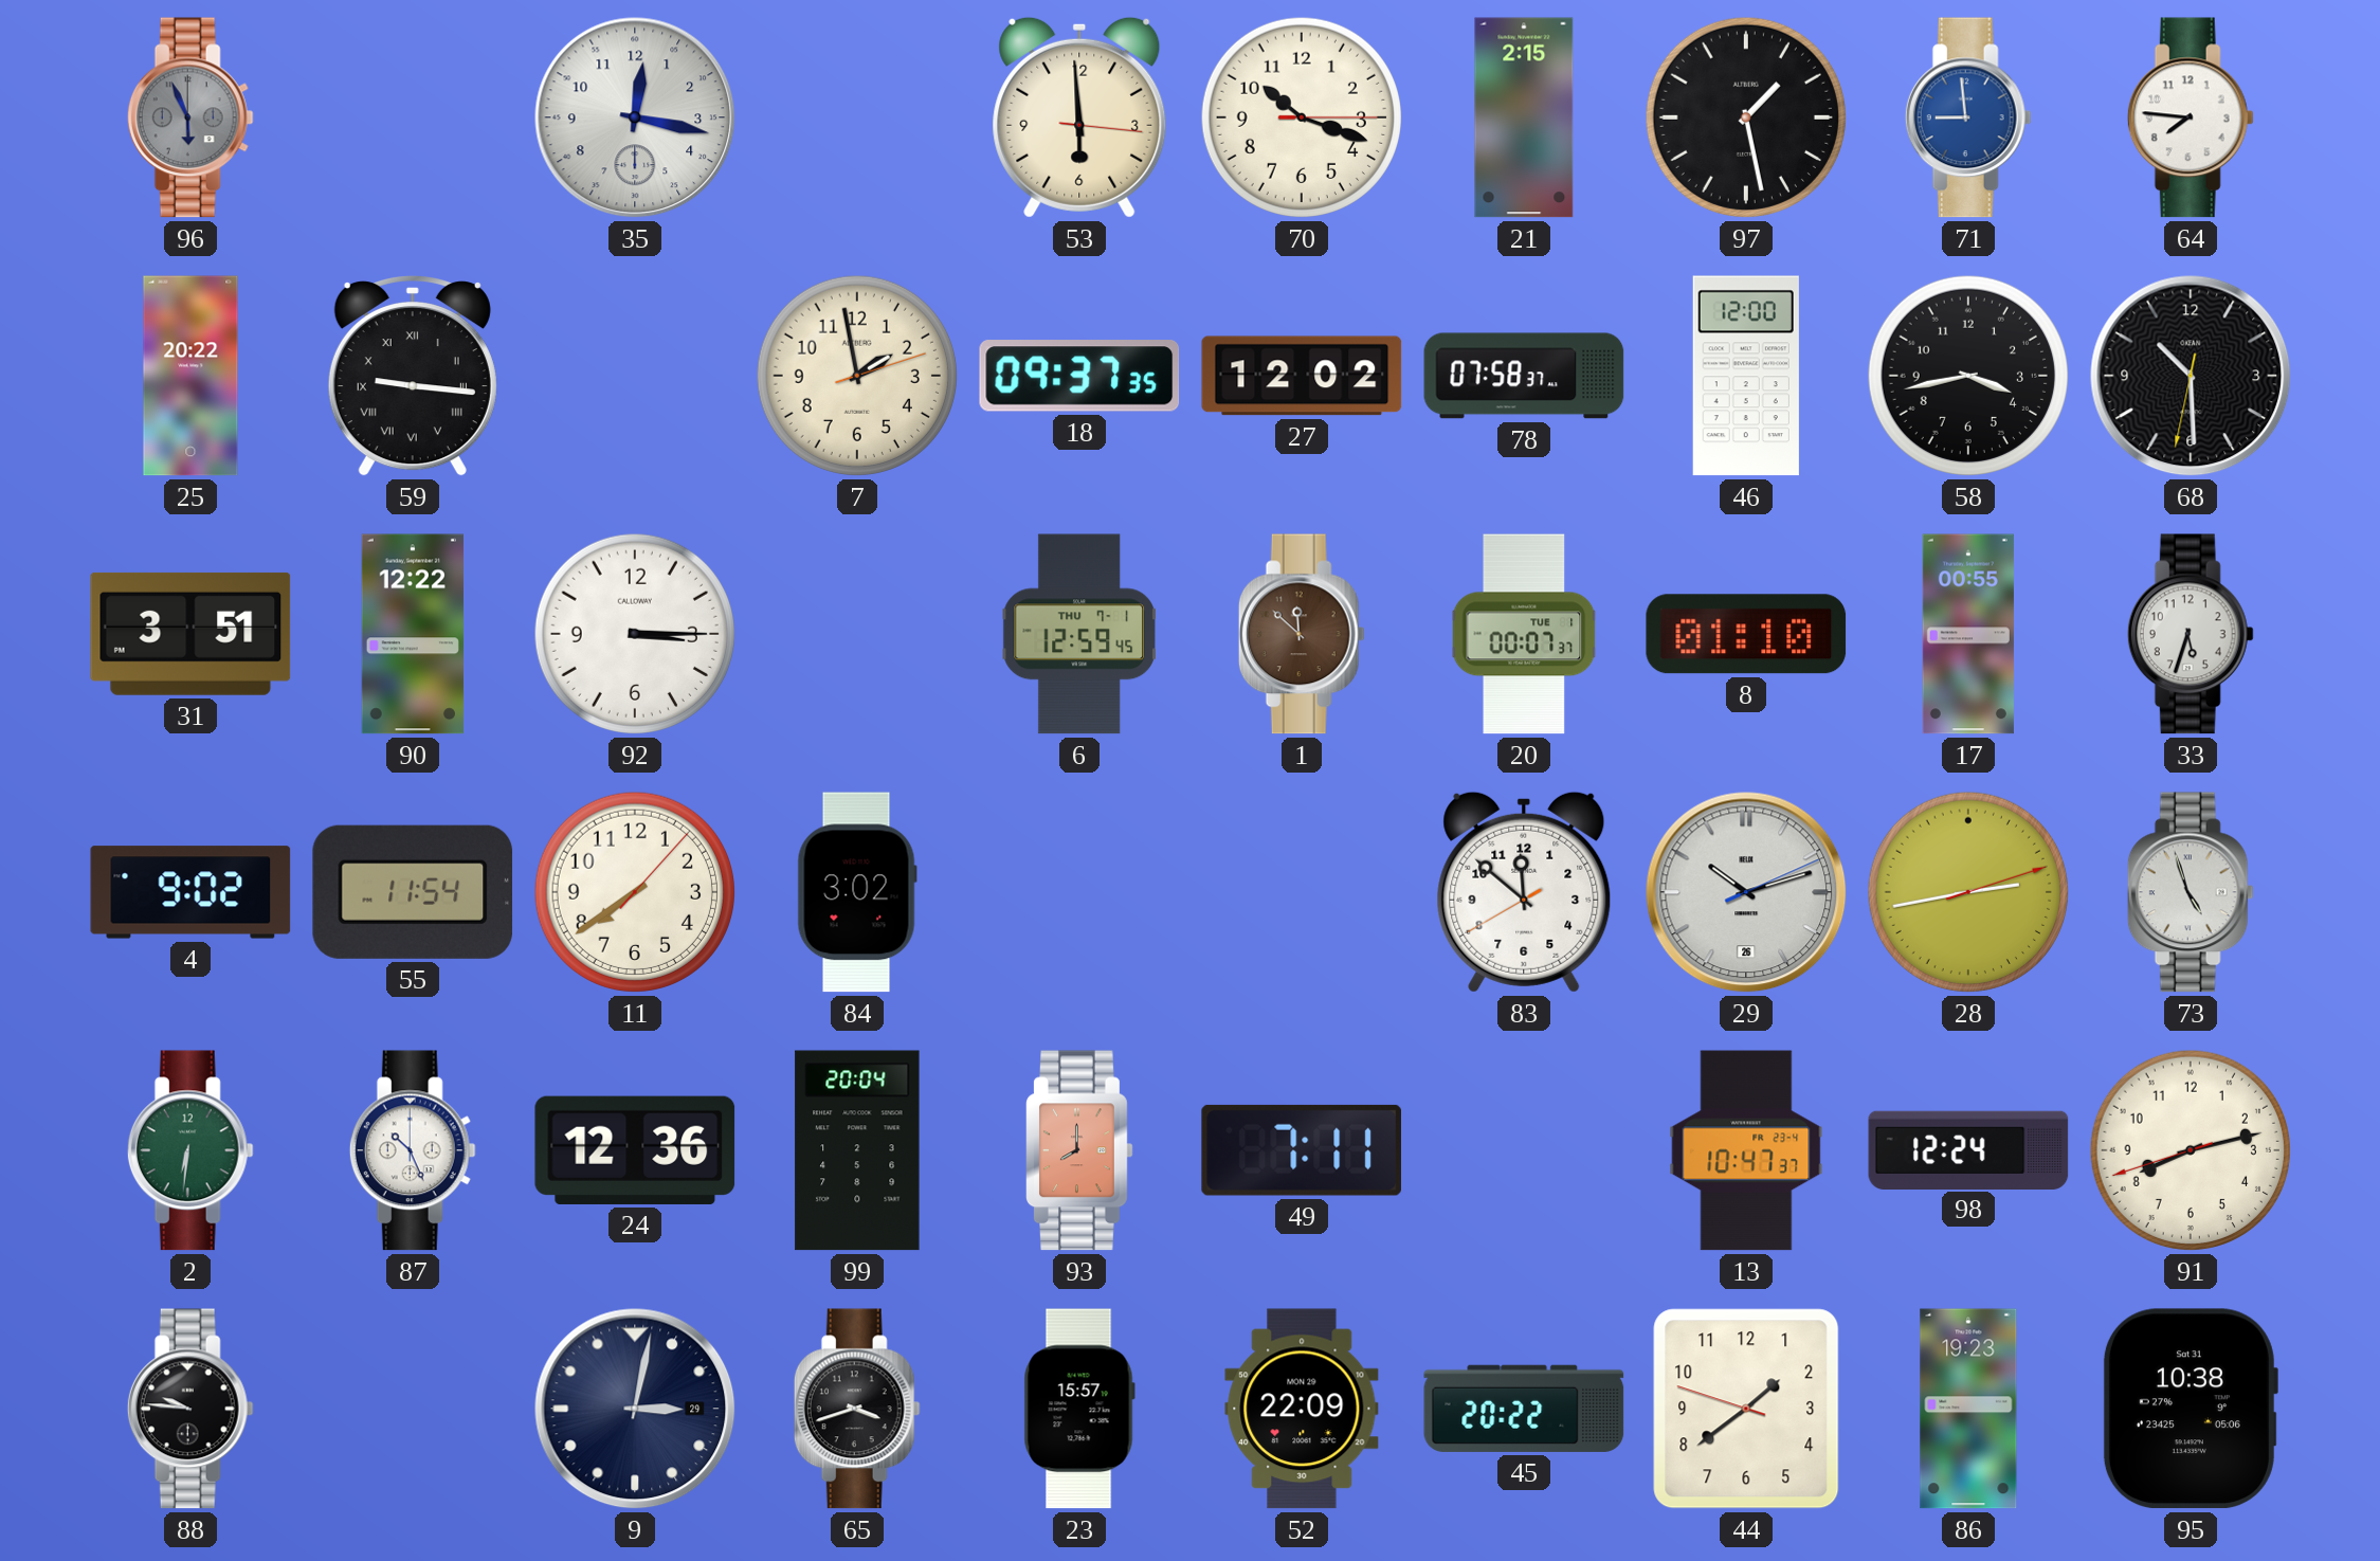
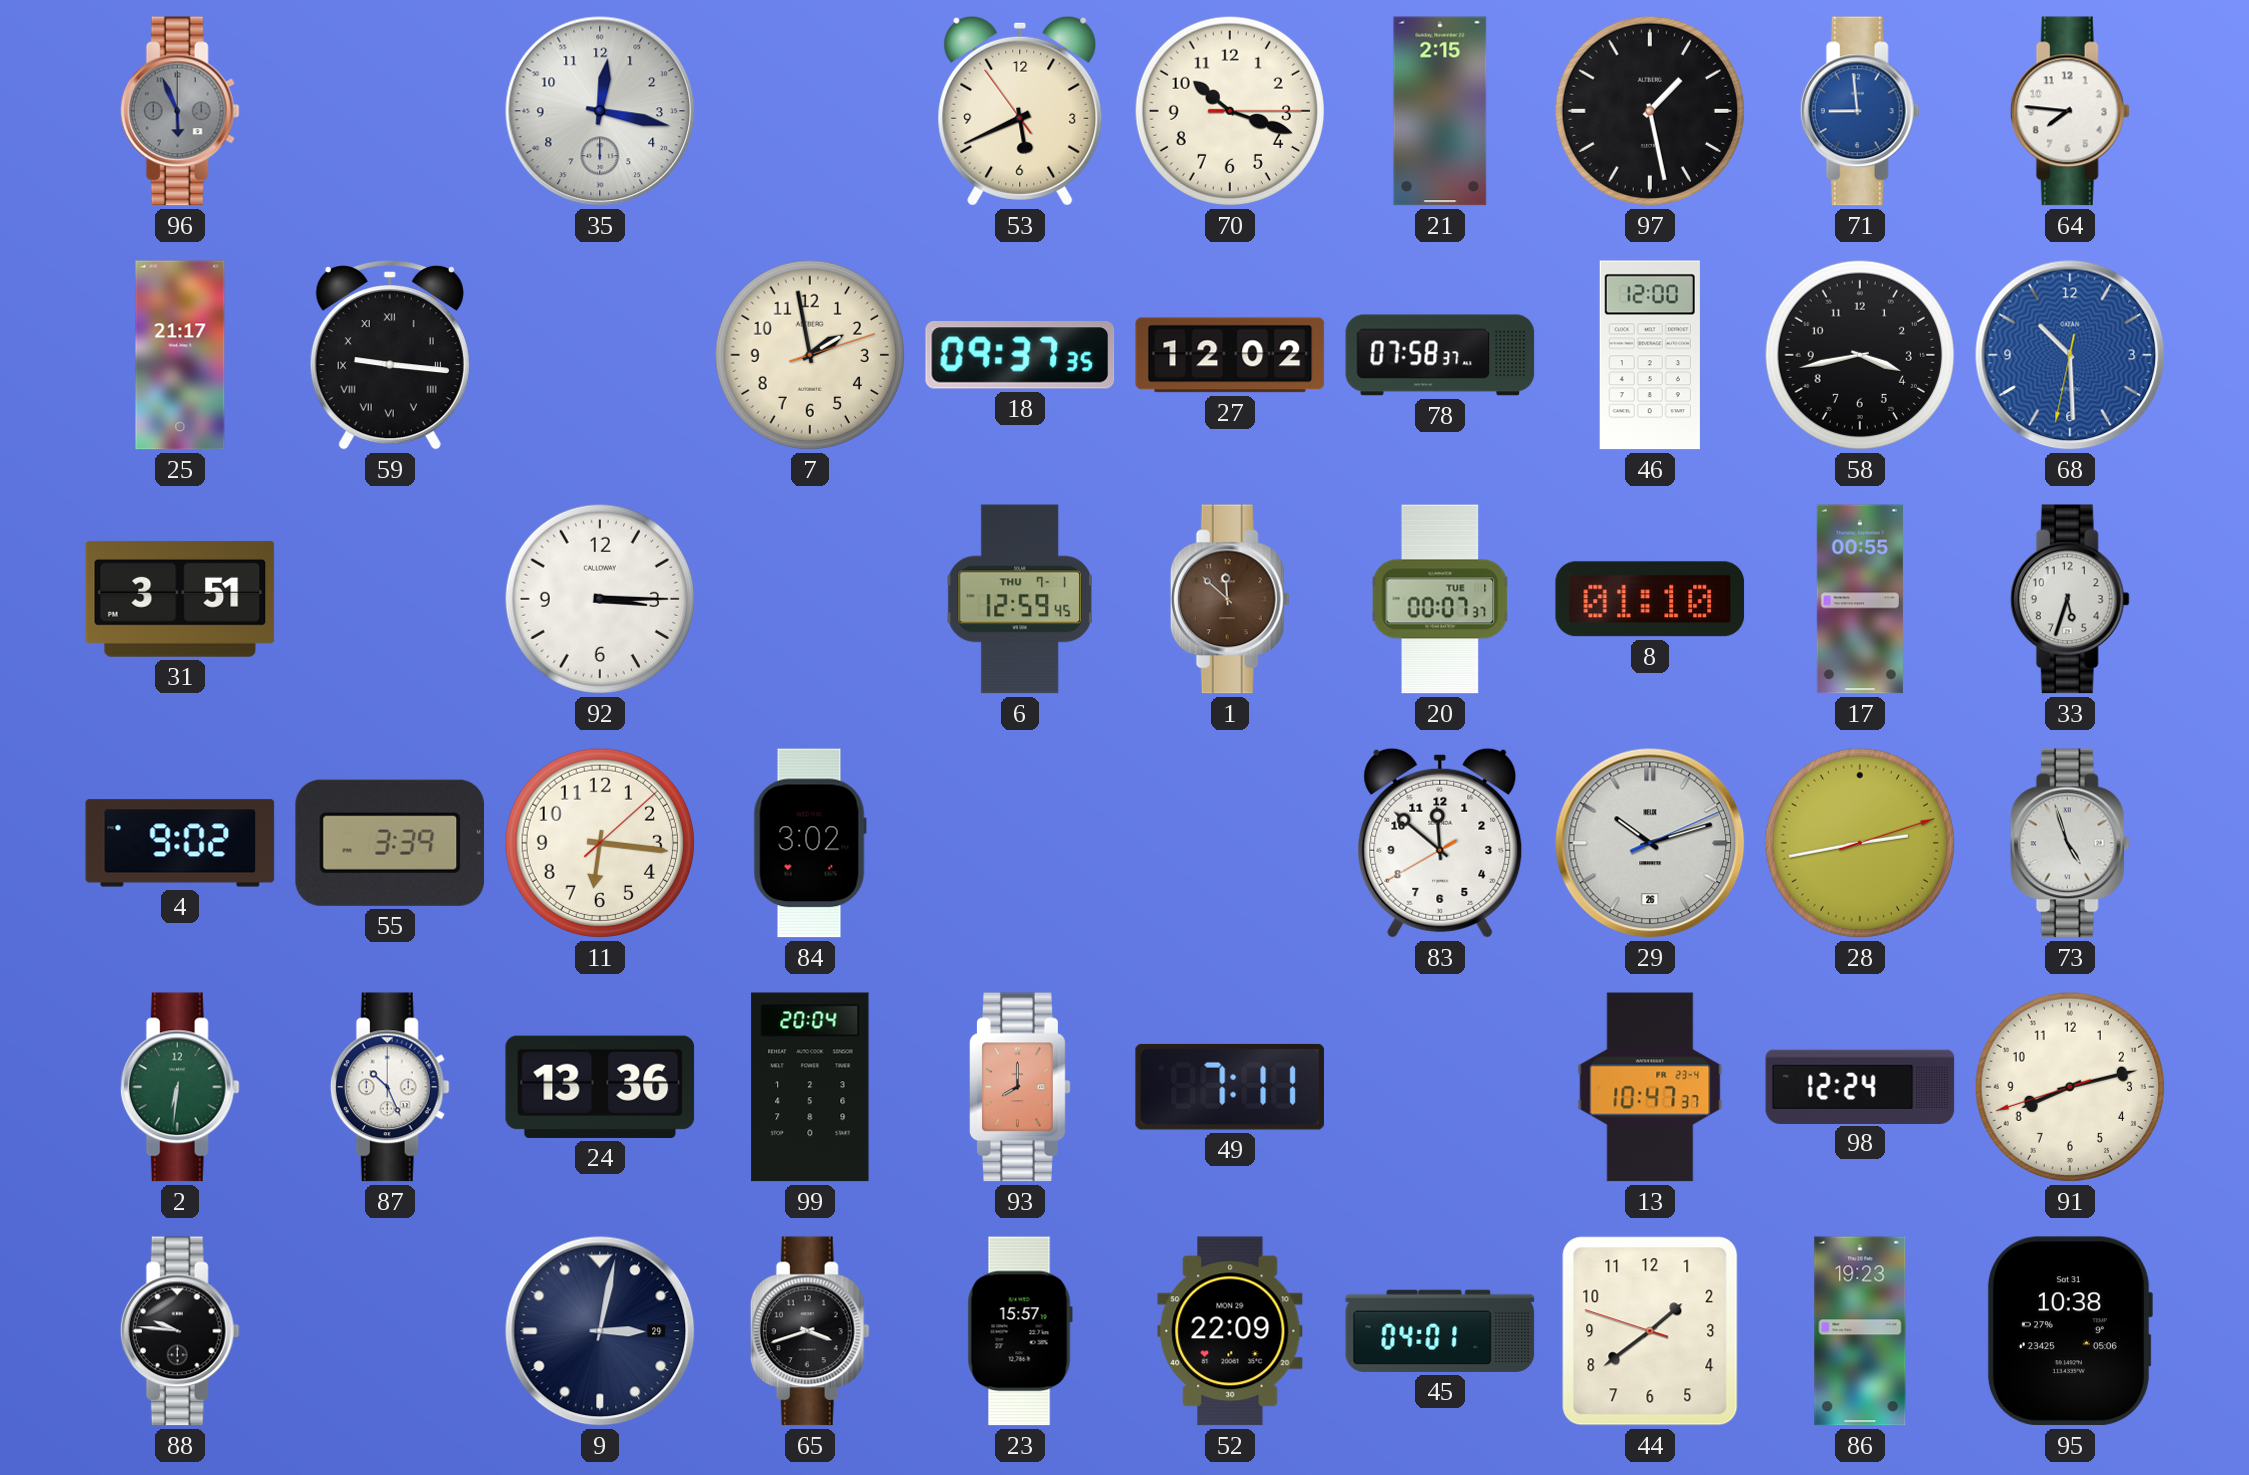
53: 5:59 -> 5:40 (1020, 111)
25: 20:22 -> 21:17 (180, 355)
68 dial: black -> blue (2070, 355)
90: 12:22 -> none (413, 634)
55: 11:54 -> 3:39 (390, 843)
11: 7:39 -> 6:16 (600, 843)
24: 12:36 -> 13:36 (600, 1087)
45: 20:22 -> 04:01 (1440, 1331)
